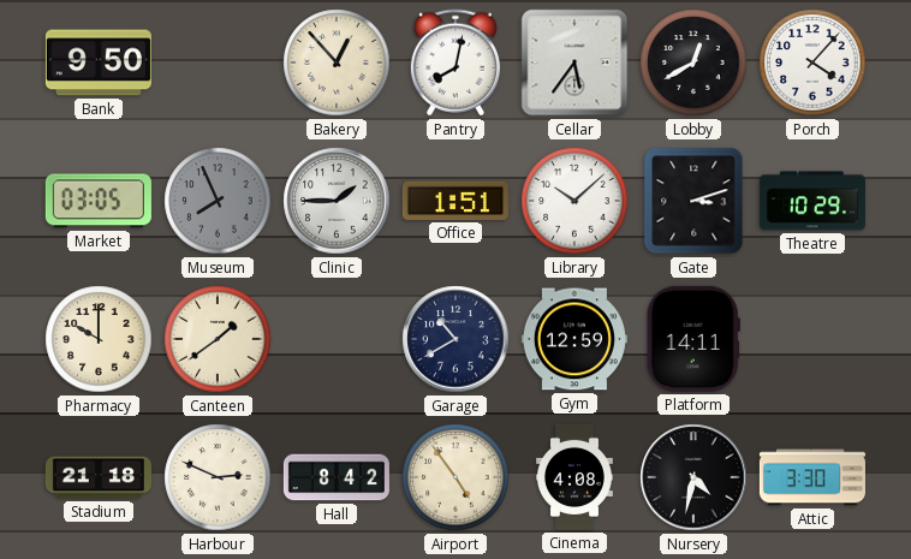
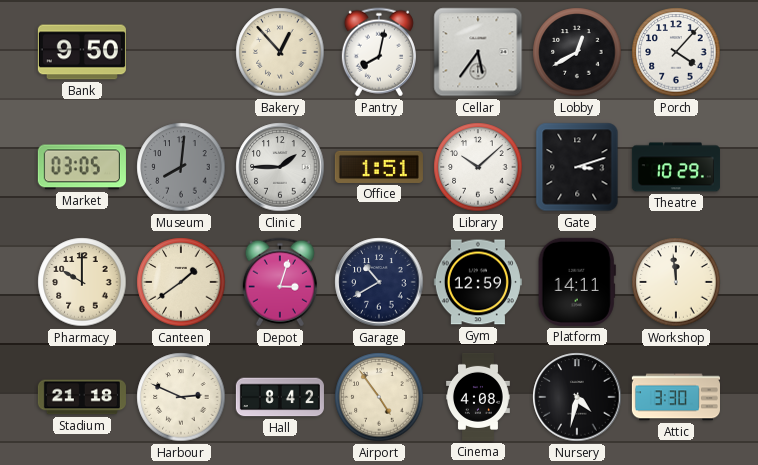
Museum: 7:56 -> 8:01 (181, 167)
Depot: none -> 3:03 (280, 282)
Workshop: none -> 11:59 (676, 282)
